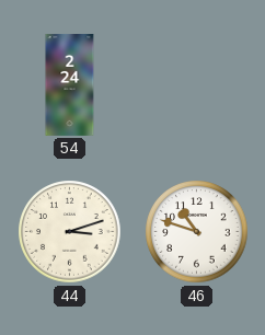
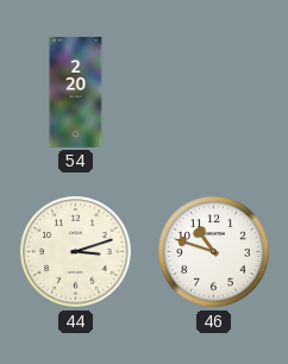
54: 2:24 -> 2:20 (76, 92)
